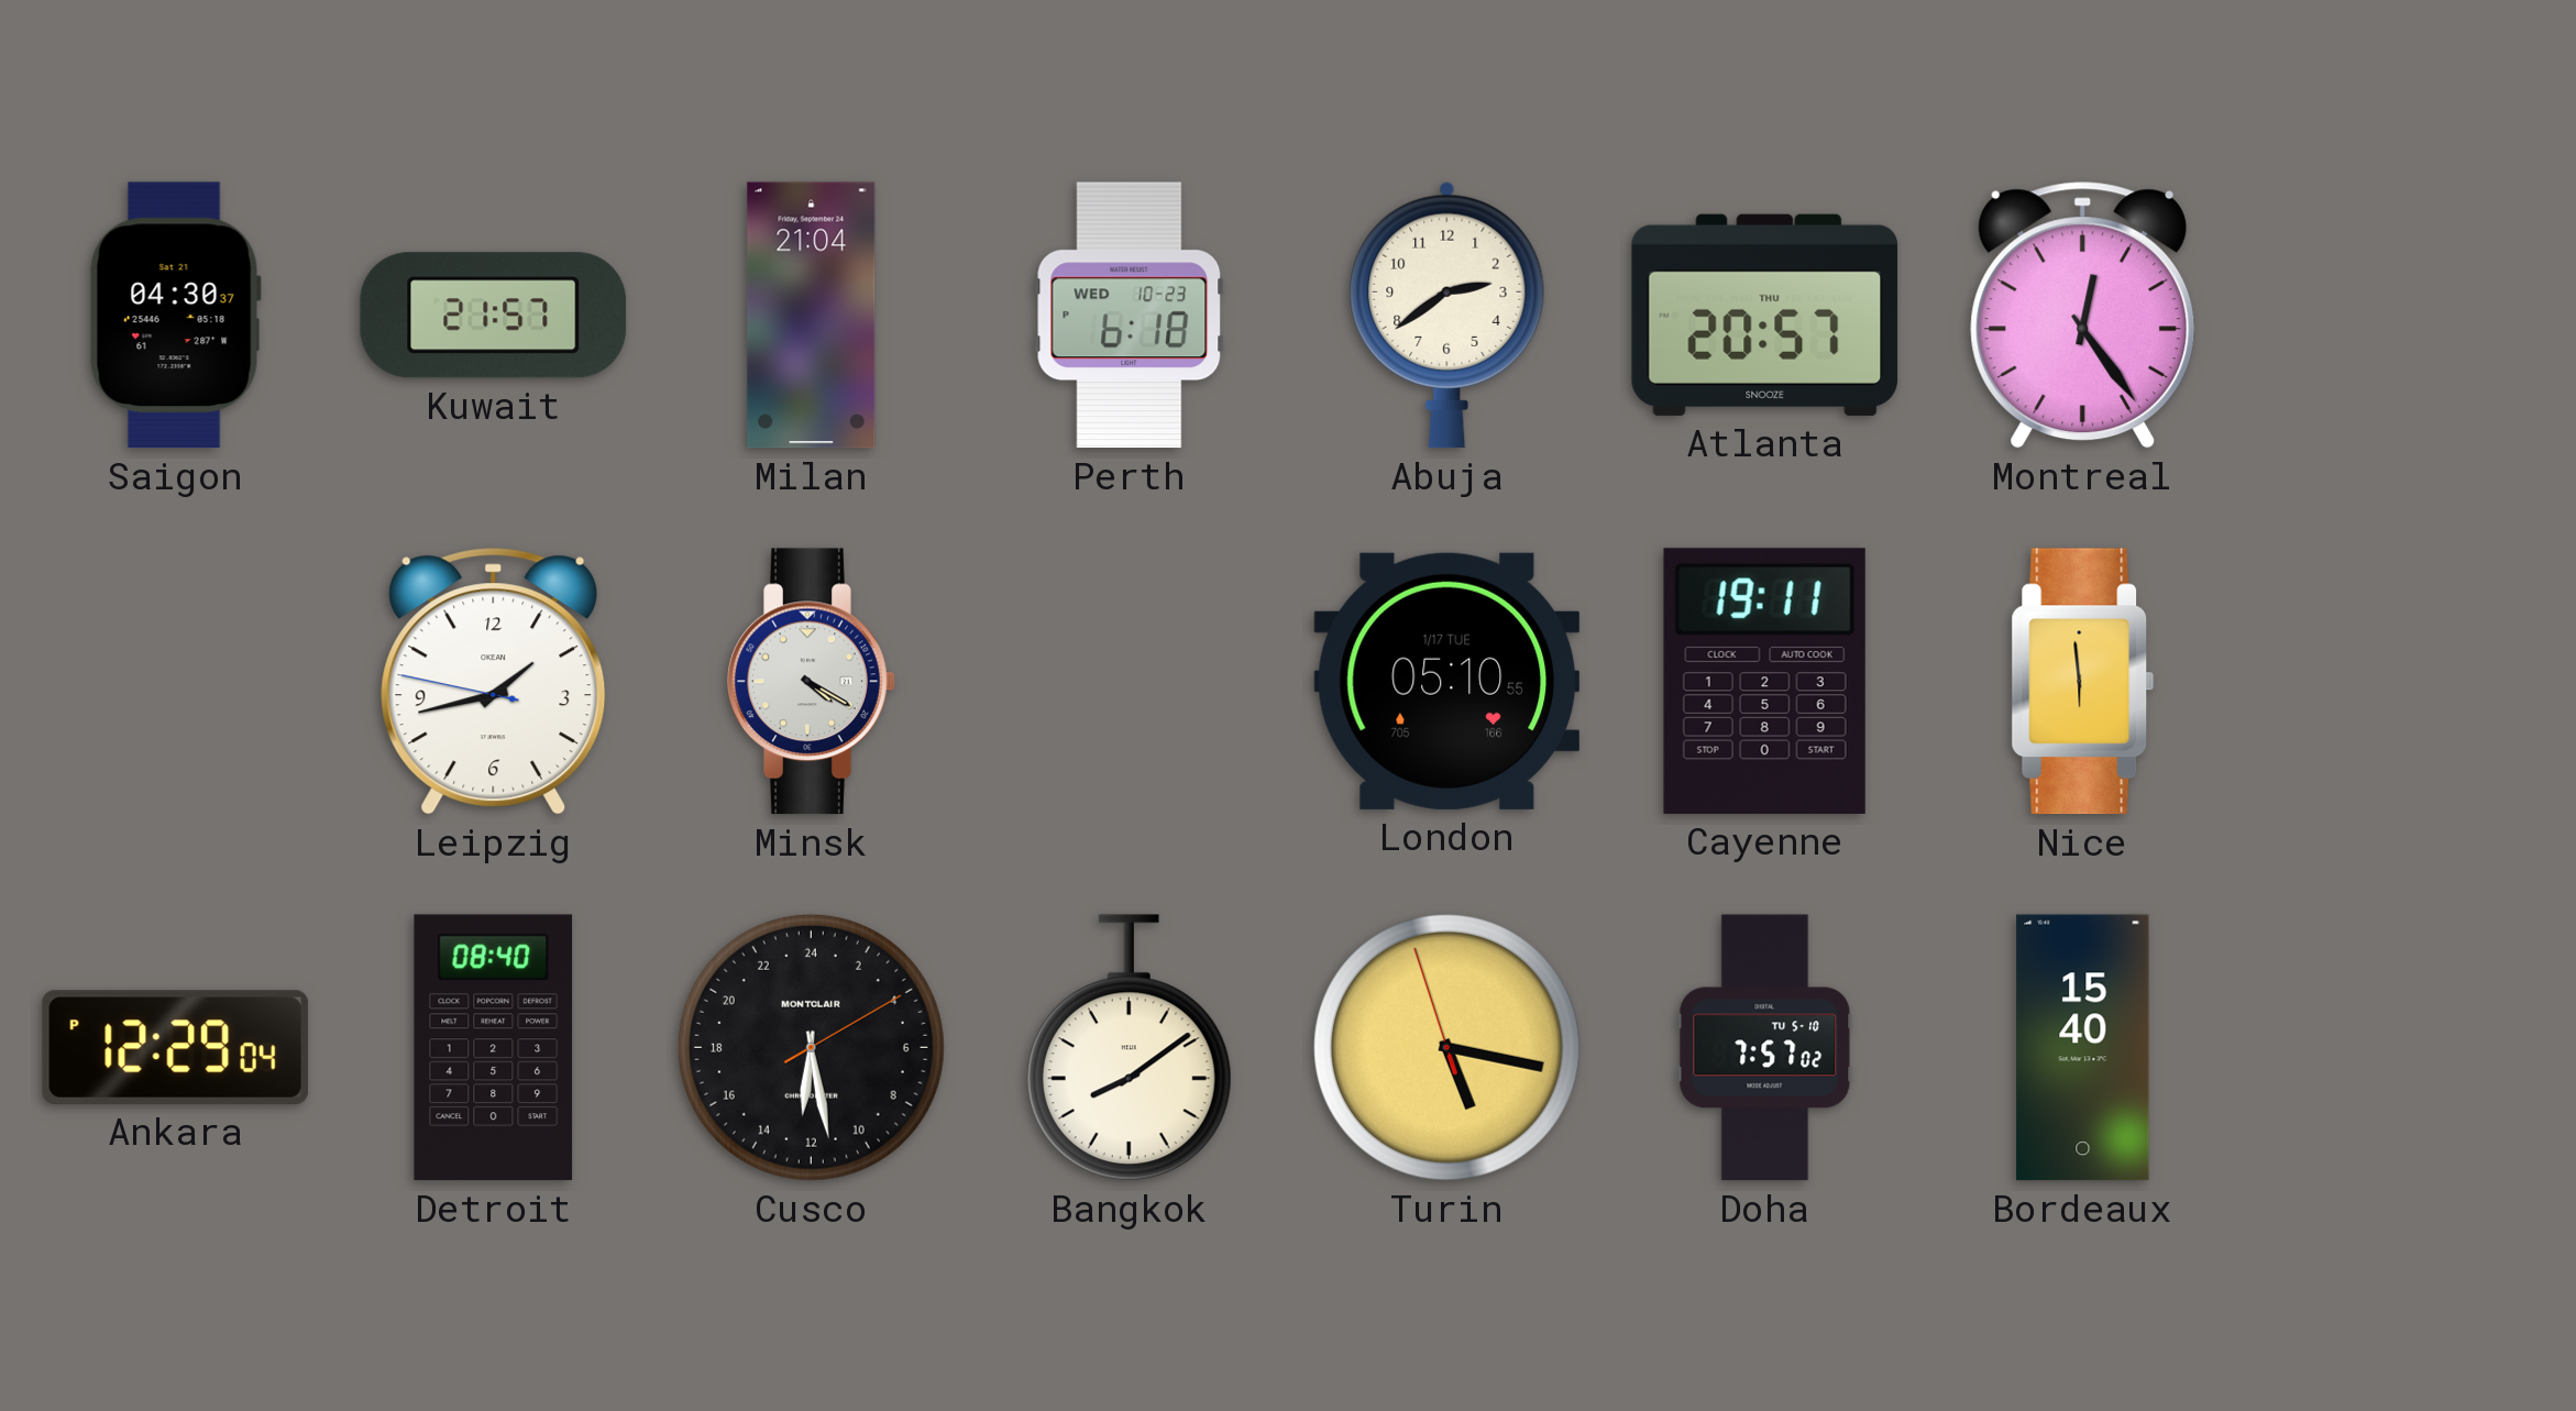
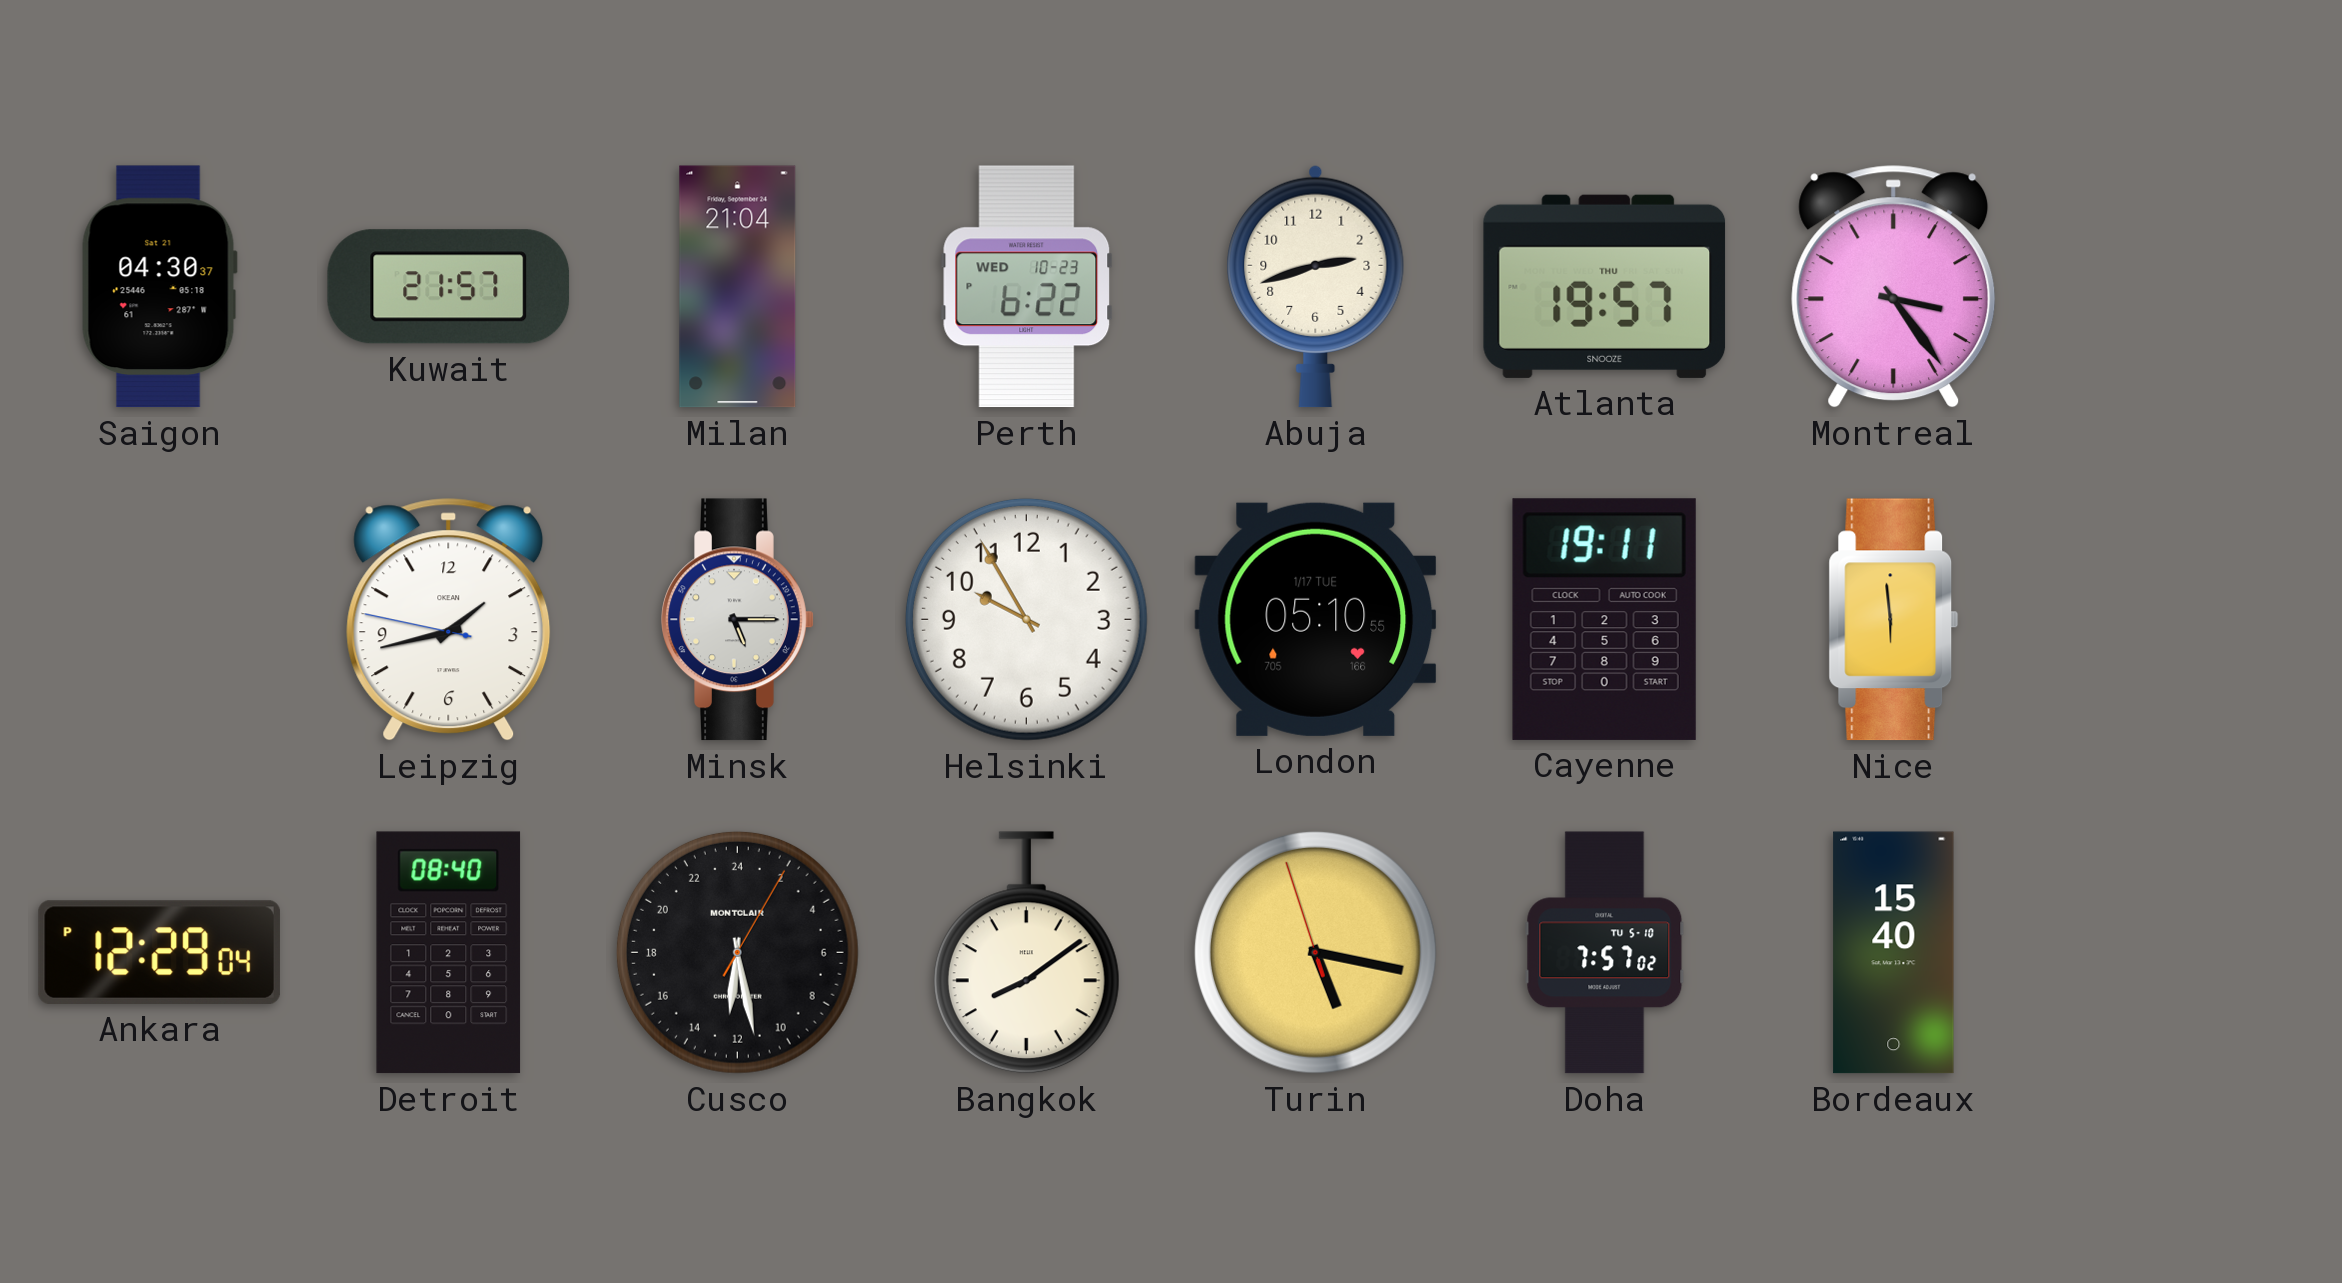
Perth: 6:18 -> 6:22 (1027, 287)
Abuja: 2:39 -> 2:42 (1316, 286)
Atlanta: 20:57 -> 19:57 (1605, 286)
Montreal: 12:24 -> 3:24 (1894, 287)
Minsk: 4:20 -> 5:15 (738, 620)
Helsinki: none -> 9:55 (1026, 619)
Cusco: 12:28:10 -> 12:28:05 (737, 952)
